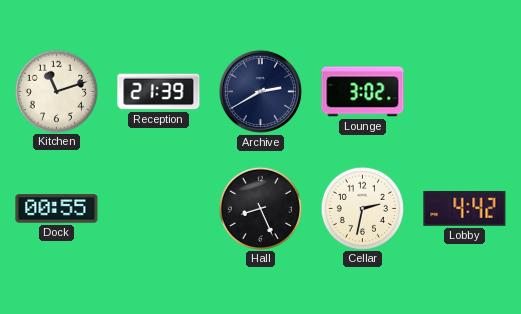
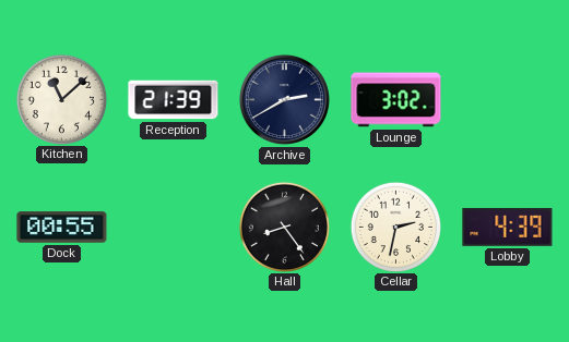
Kitchen: 11:12 -> 11:08 (61, 99)
Hall: 8:26 -> 8:24 (284, 227)
Lobby: 4:42 -> 4:39 (508, 227)
